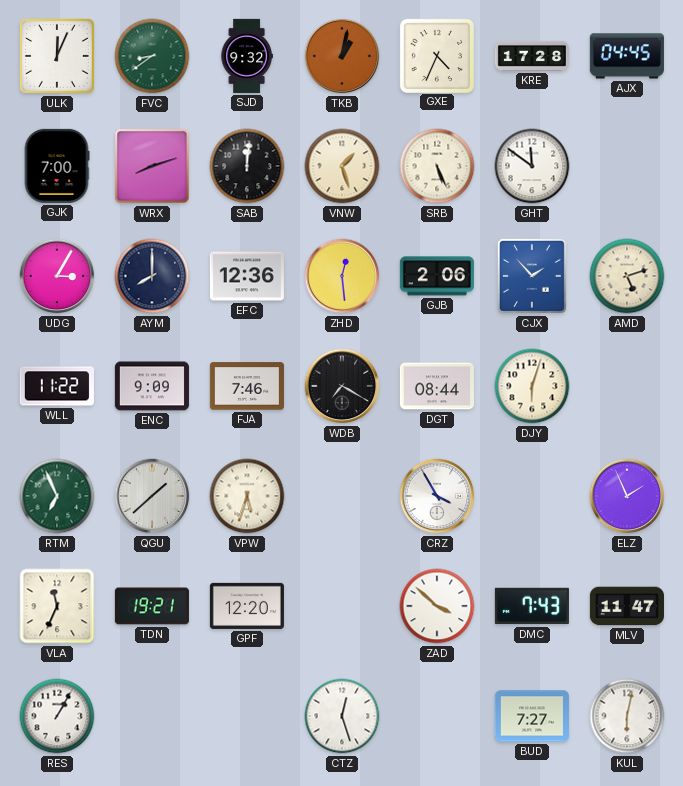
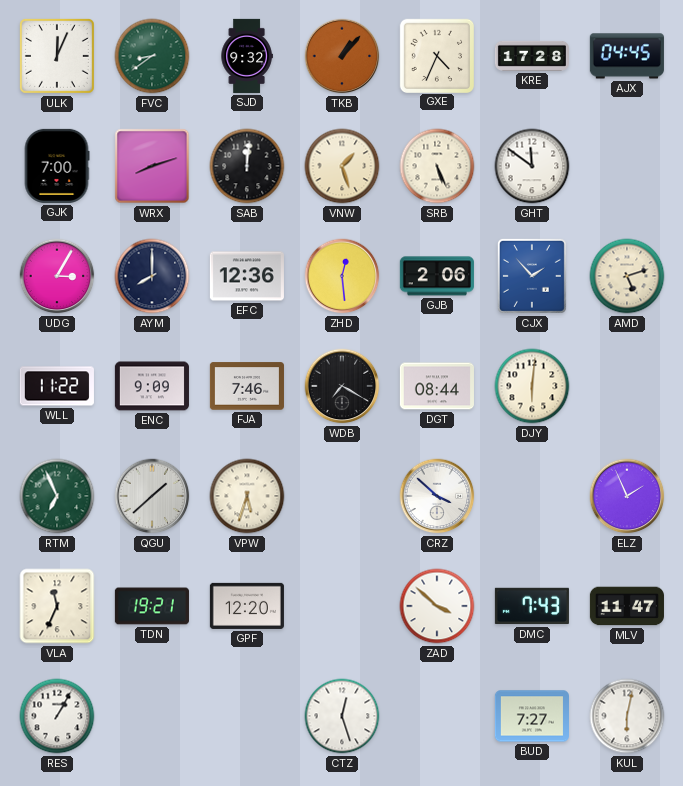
TKB: 1:02 -> 1:07 (342, 56)
DJY: 6:03 -> 6:01 (532, 386)
CRZ: 3:55 -> 3:52 (437, 496)
